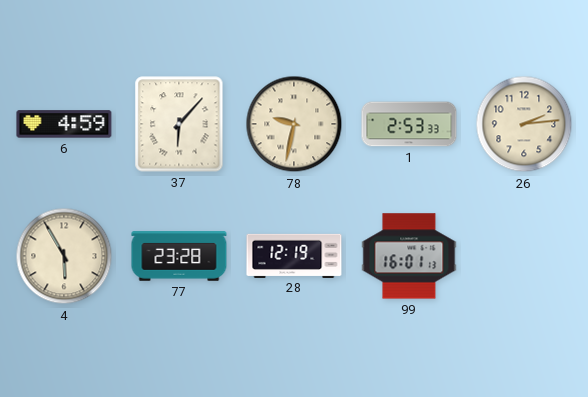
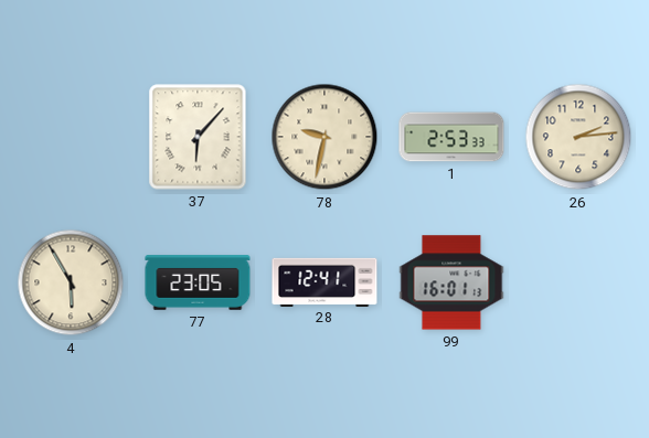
6: 4:59 -> none (64, 124)
77: 23:28 -> 23:05 (198, 282)
28: 12:19 -> 12:41 (324, 281)
